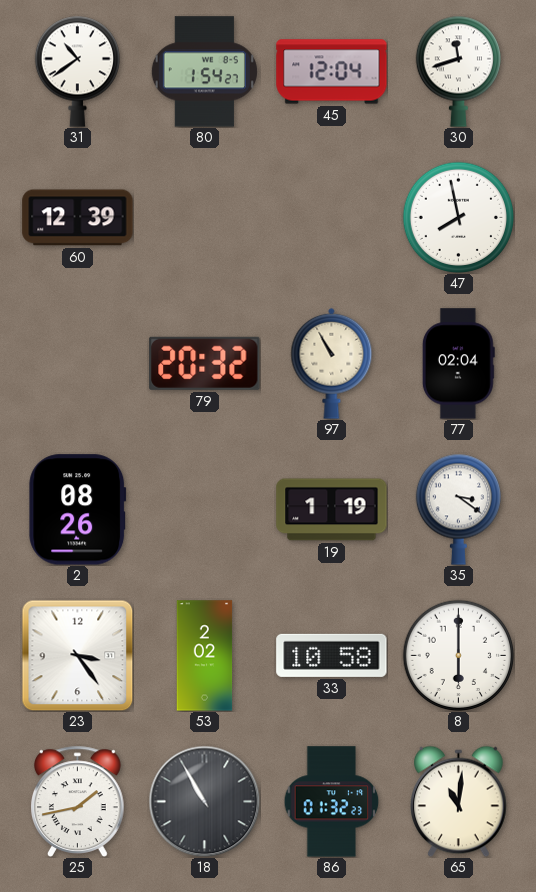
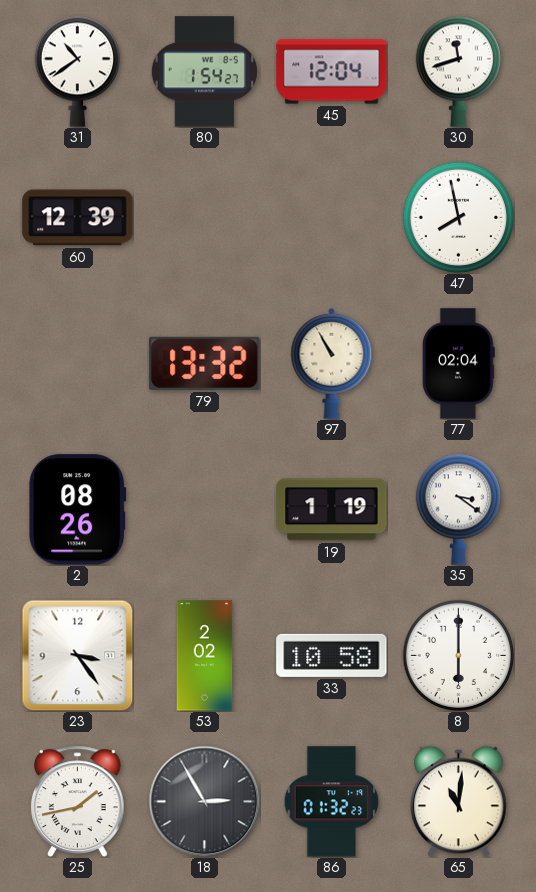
79: 20:32 -> 13:32 (205, 363)
18: 10:55 -> 2:55 (204, 801)
